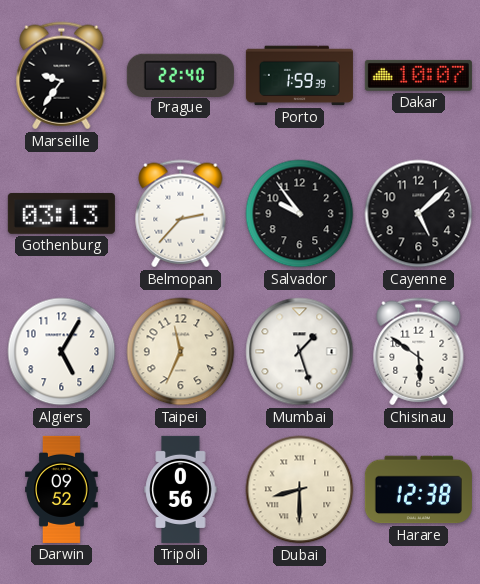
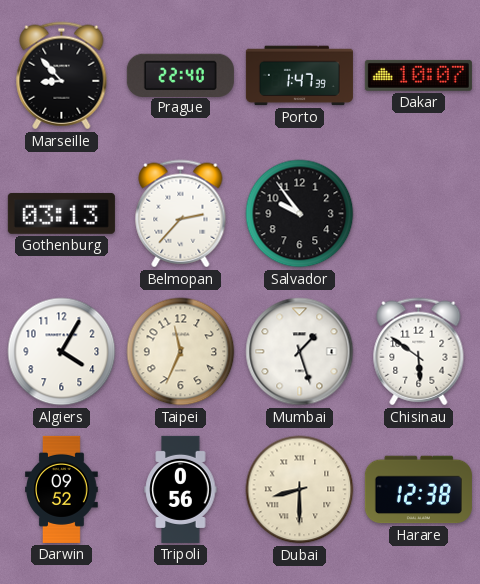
Marseille: 9:36 -> 8:53 (62, 76)
Porto: 1:59 -> 1:47 (299, 76)
Cayenne: 5:08 -> none (419, 214)
Algiers: 5:05 -> 4:05 (62, 352)
